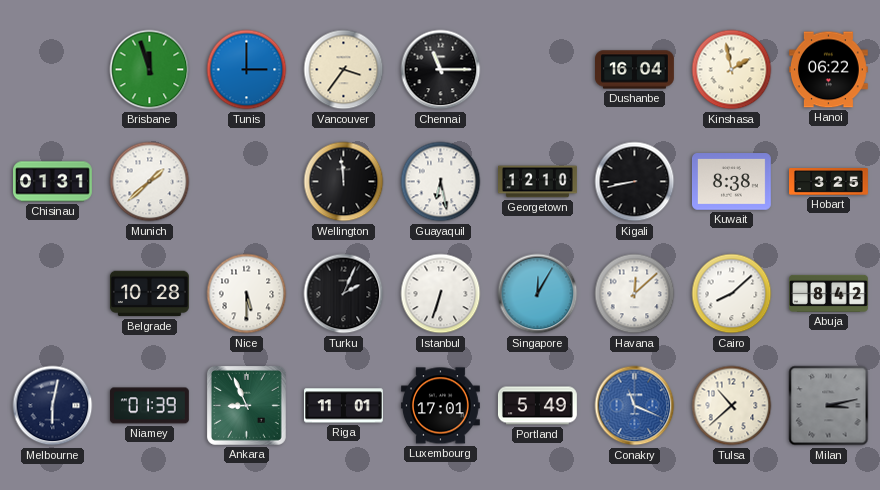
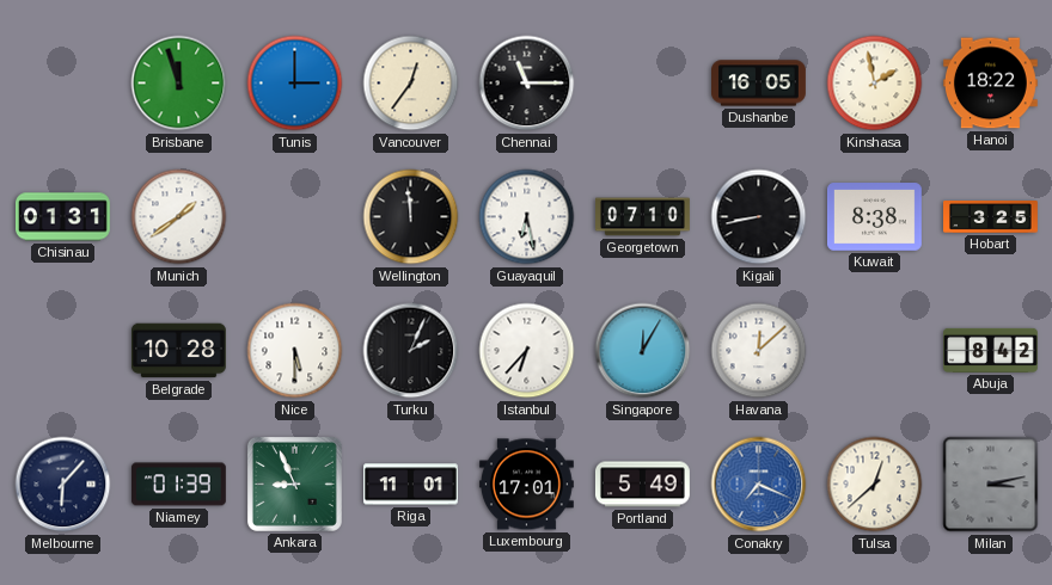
Vancouver: 3:36 -> 12:36 (411, 84)
Dushanbe: 16:04 -> 16:05 (759, 84)
Hanoi: 06:22 -> 18:22 (990, 84)
Munich: 1:38 -> 1:39 (179, 217)
Georgetown: 12:10 -> 07:10 (643, 217)
Istanbul: 6:33 -> 6:37 (527, 351)
Cairo: 8:08 -> none (732, 294)
Melbourne: 6:02 -> 6:07 (63, 485)
Conakry: 11:19 -> 7:19 (759, 485)
Tulsa: 10:38 -> 12:38 (875, 485)
